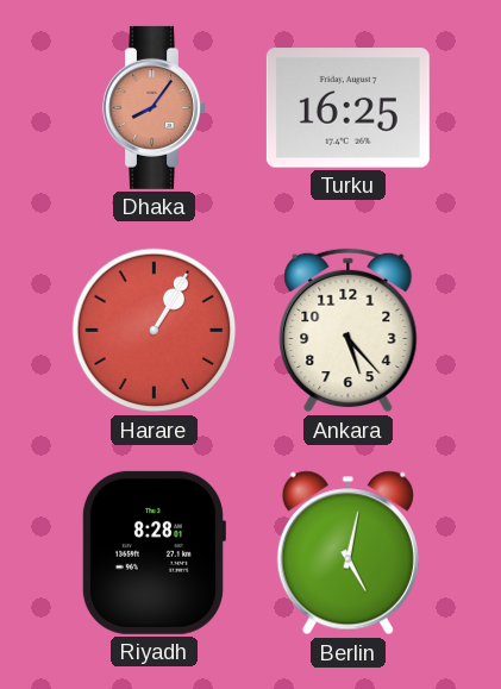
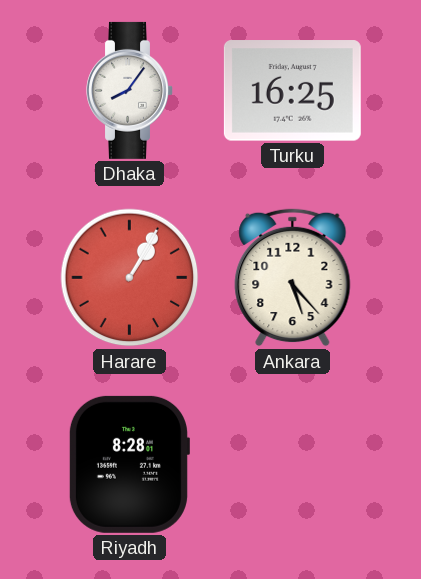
Dhaka dial: salmon -> white (130, 90)
Berlin: 5:02 -> none (347, 553)
